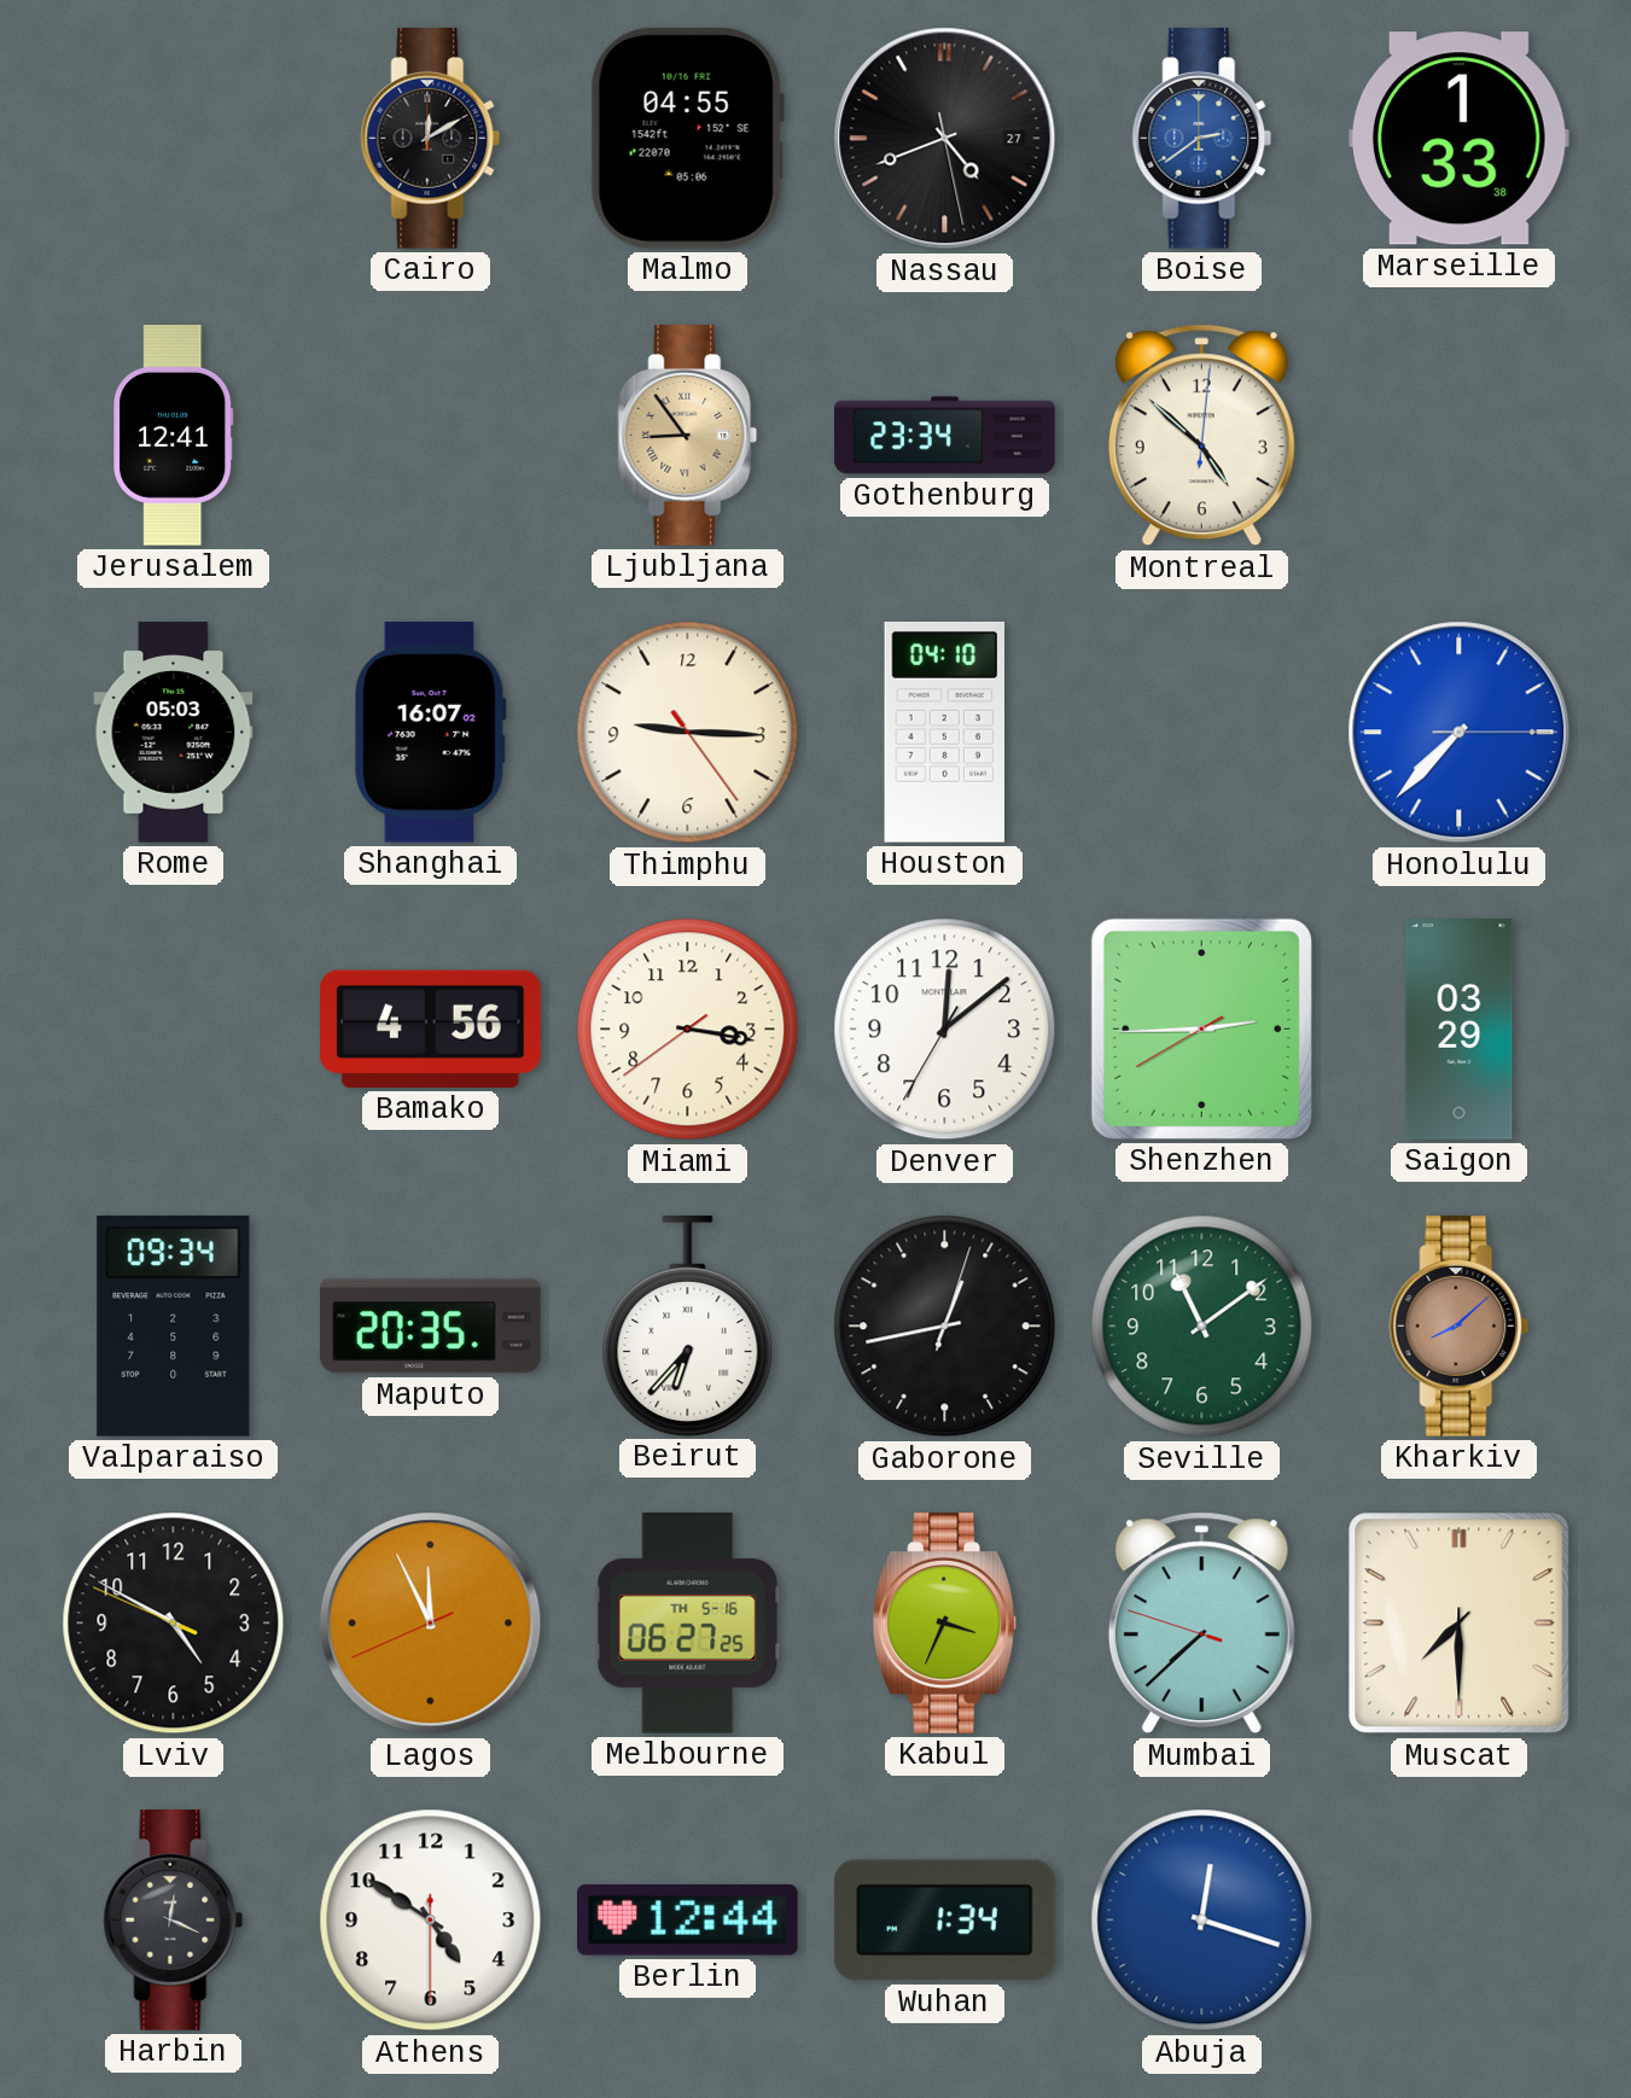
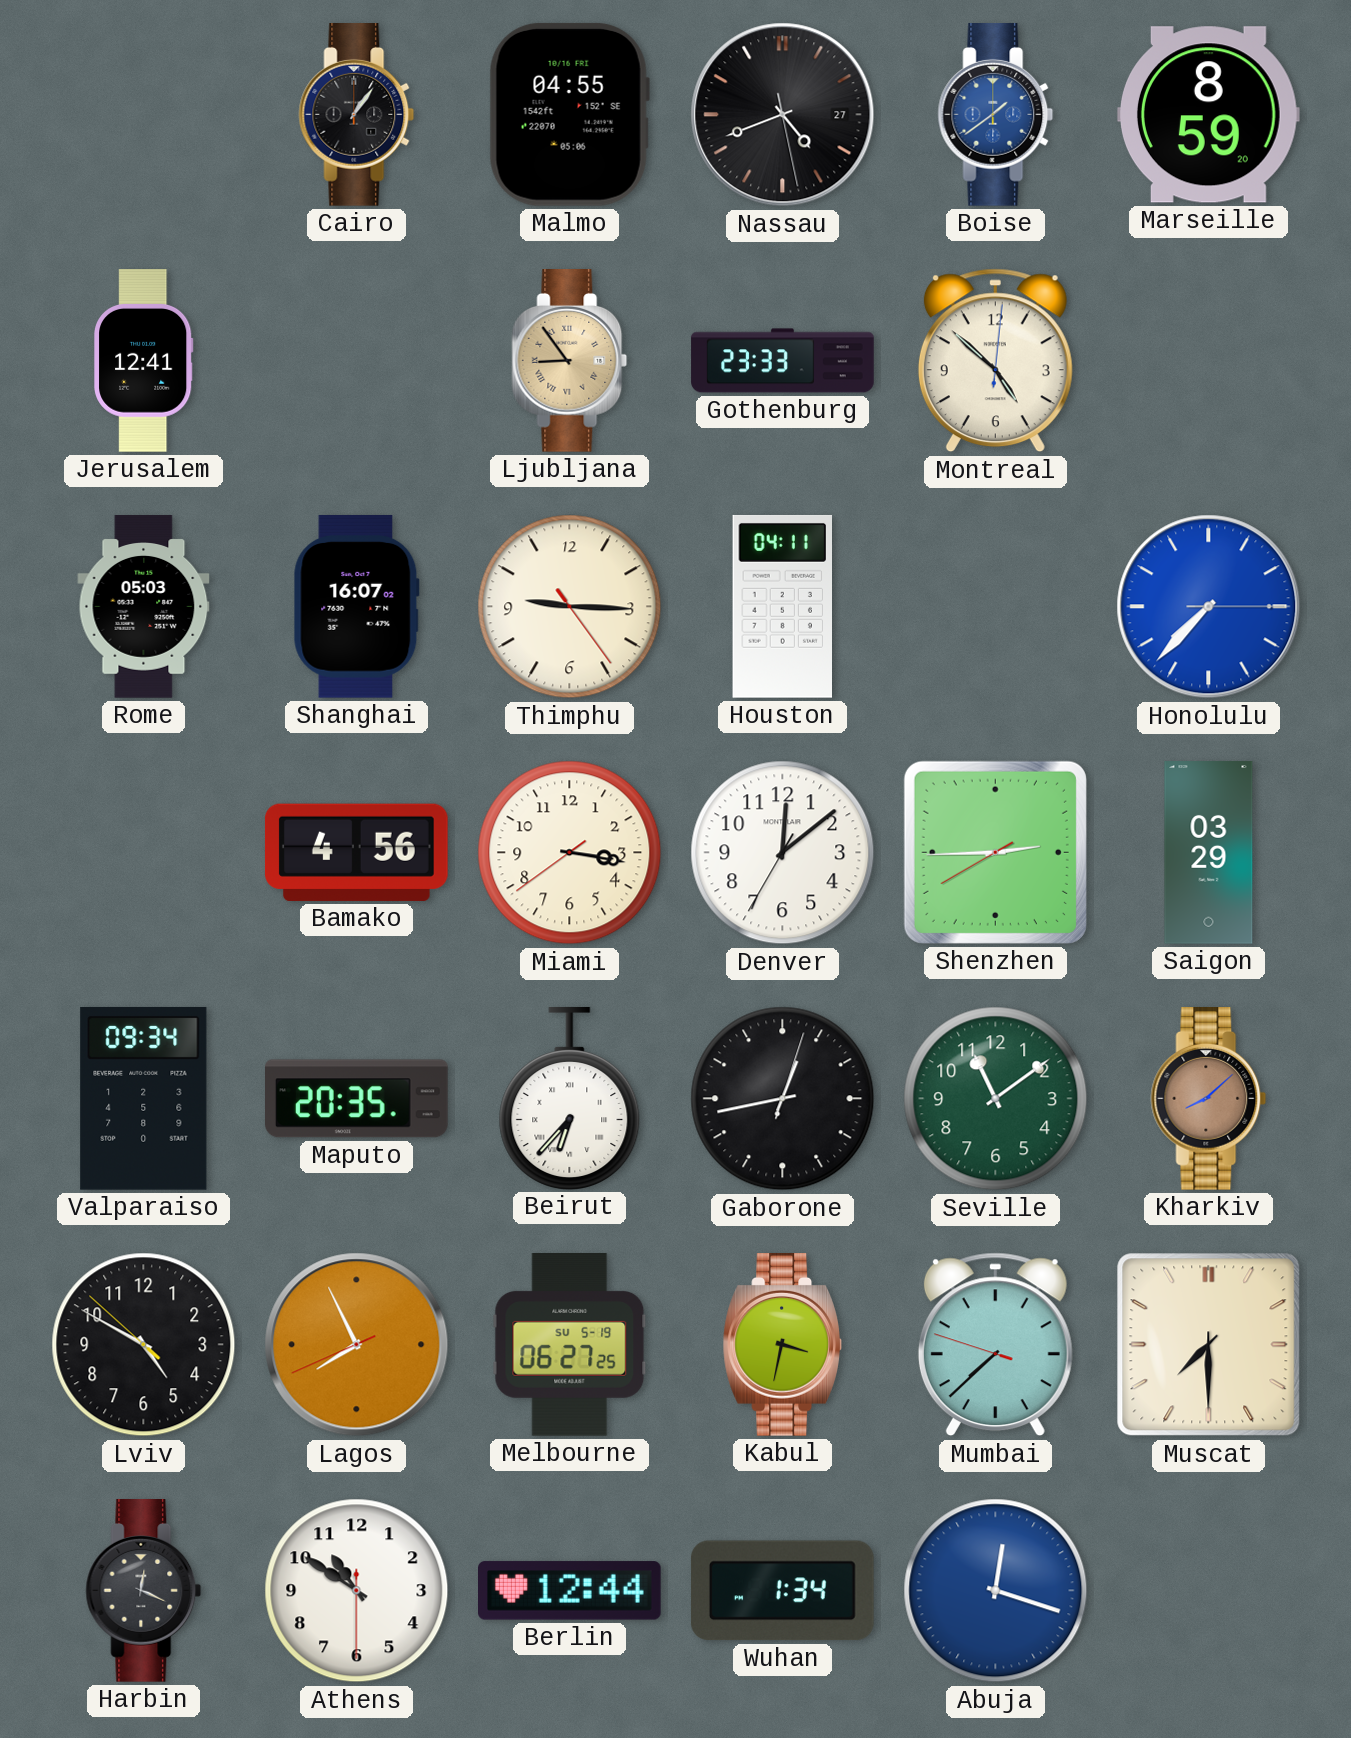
Cairo: 12:10 -> 1:06 (357, 115)
Boise: 2:39 -> 1:39 (996, 115)
Marseille: 1:33 -> 8:59 (1208, 115)
Gothenburg: 23:34 -> 23:33 (783, 361)
Houston: 04:10 -> 04:11 (782, 606)
Lviv: 4:49:49 -> 4:49:52 (144, 1345)
Lagos: 11:55 -> 7:55 (357, 1345)
Melbourne date: TH 5-16 -> SU 5-19 (570, 1345)
Kabul: 3:34 -> 3:32 (782, 1345)
Athens: 4:50 -> 10:50 (357, 1591)
